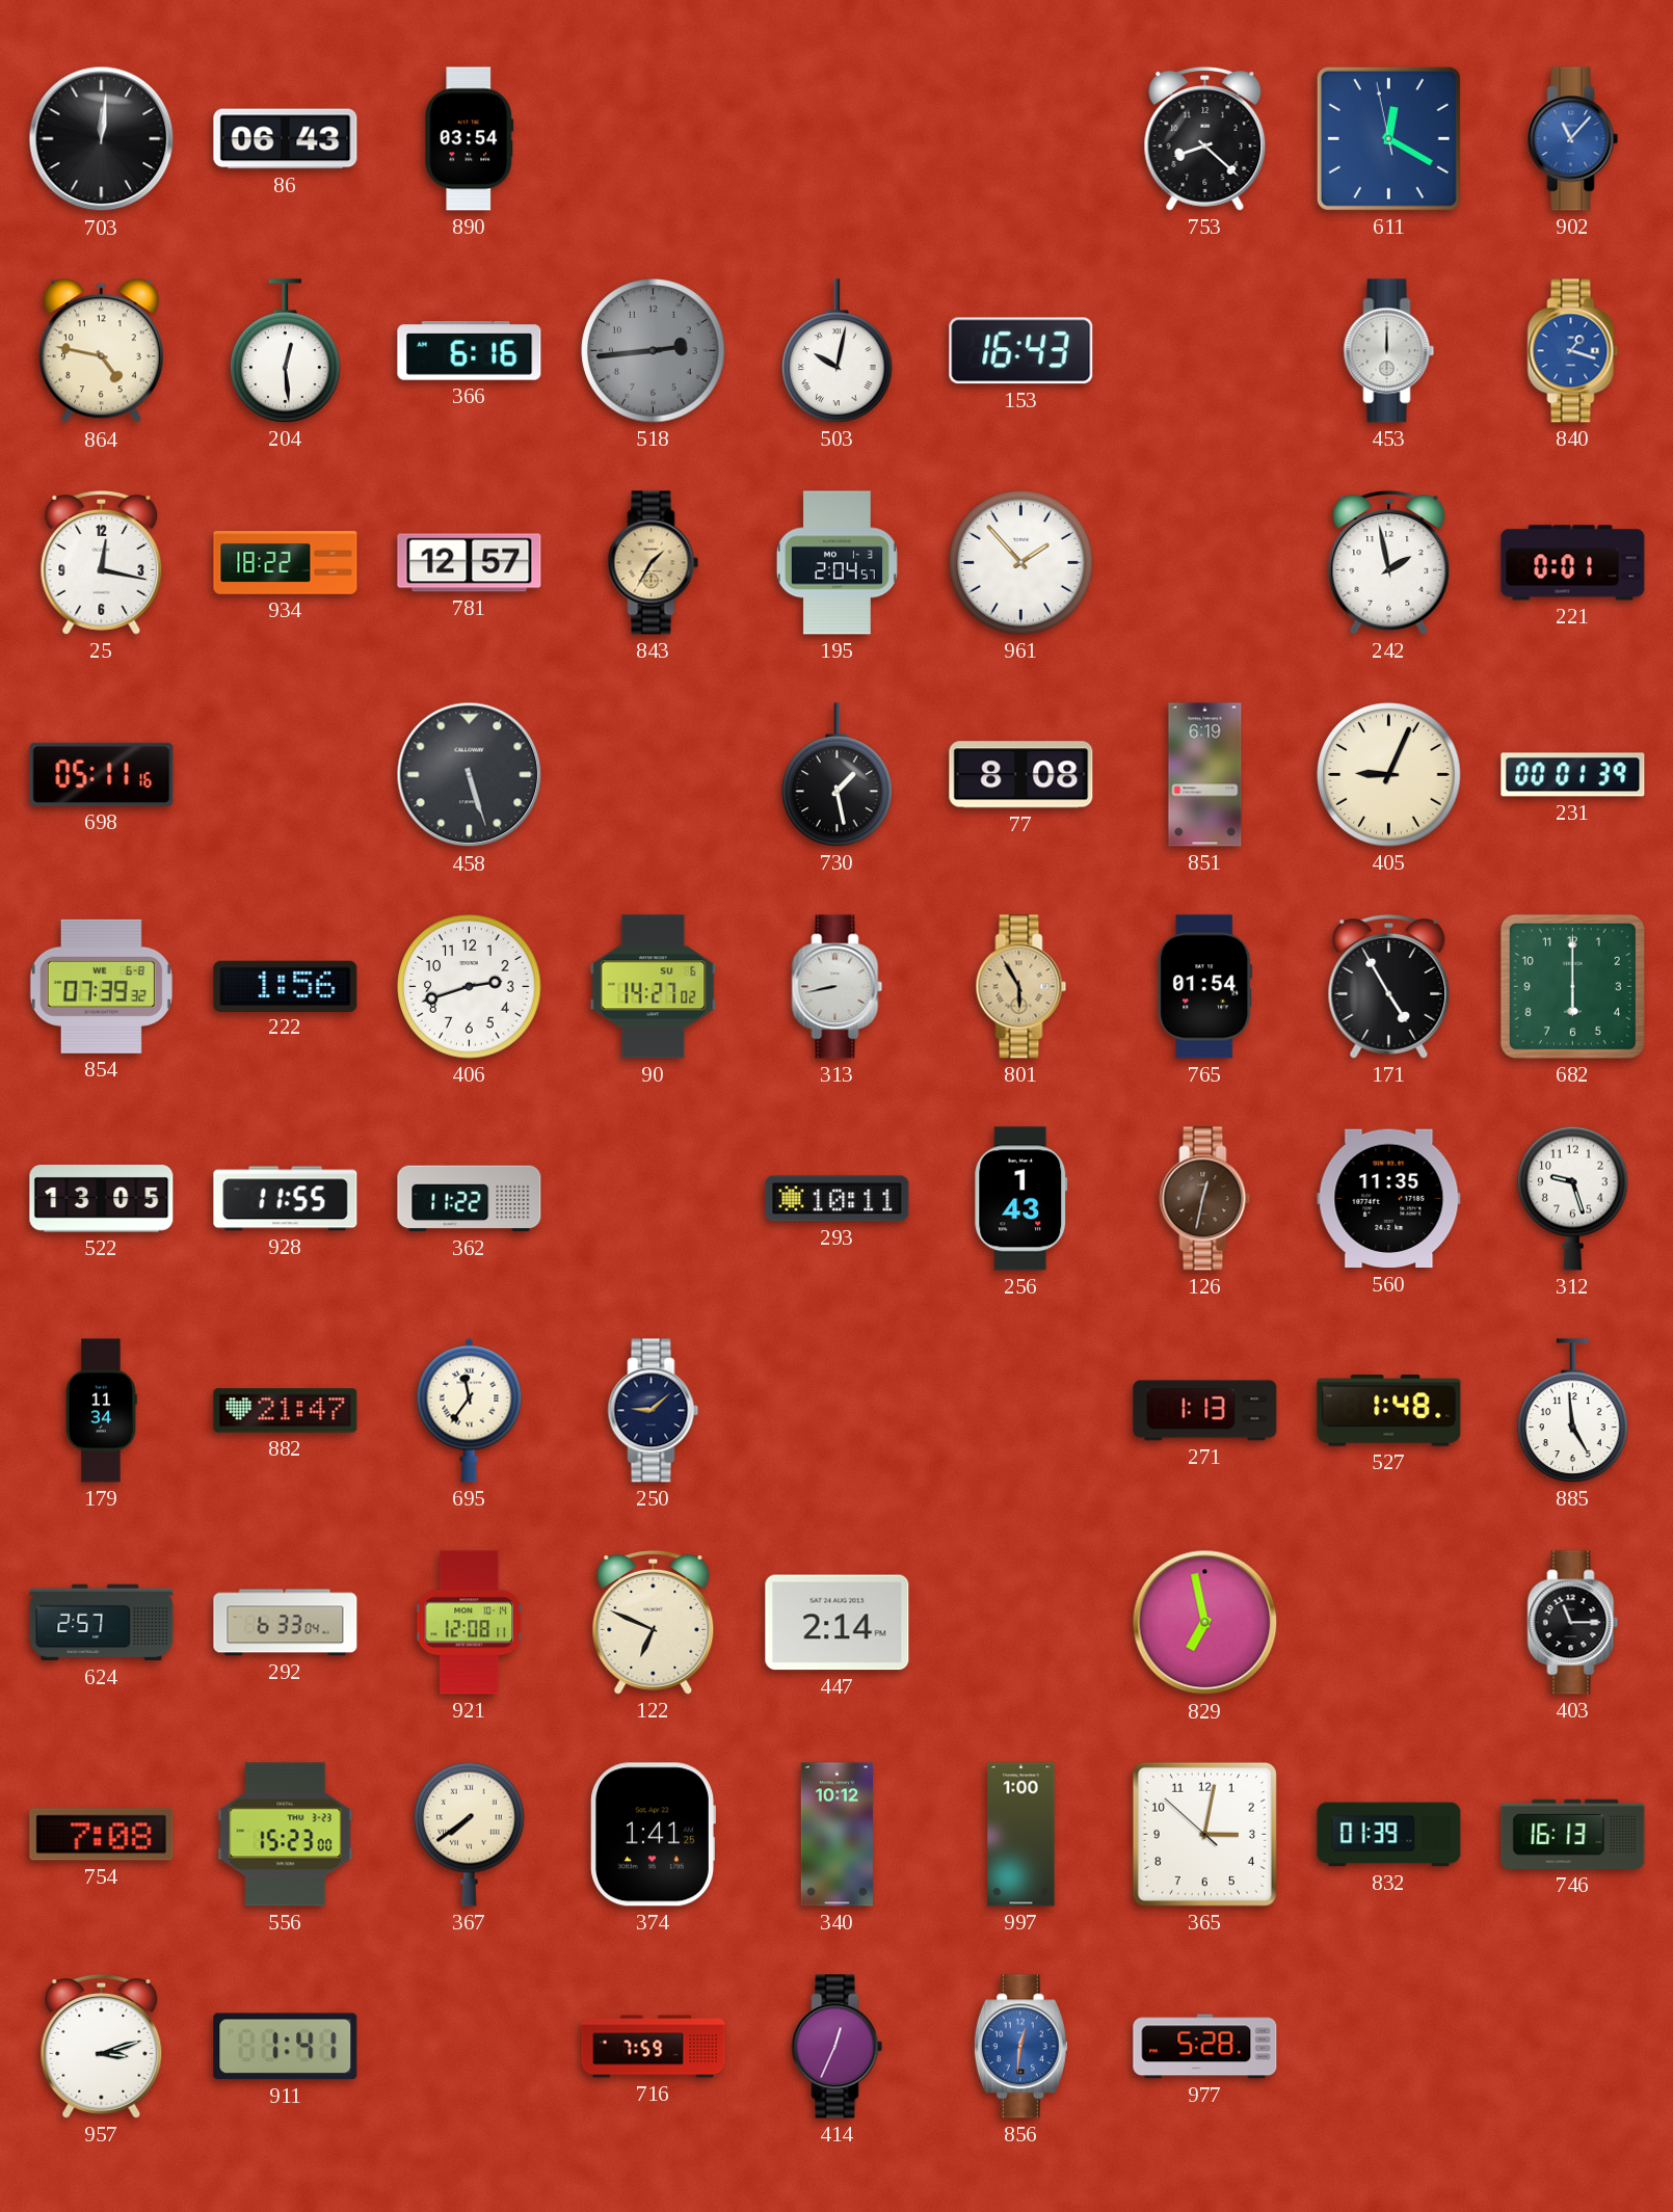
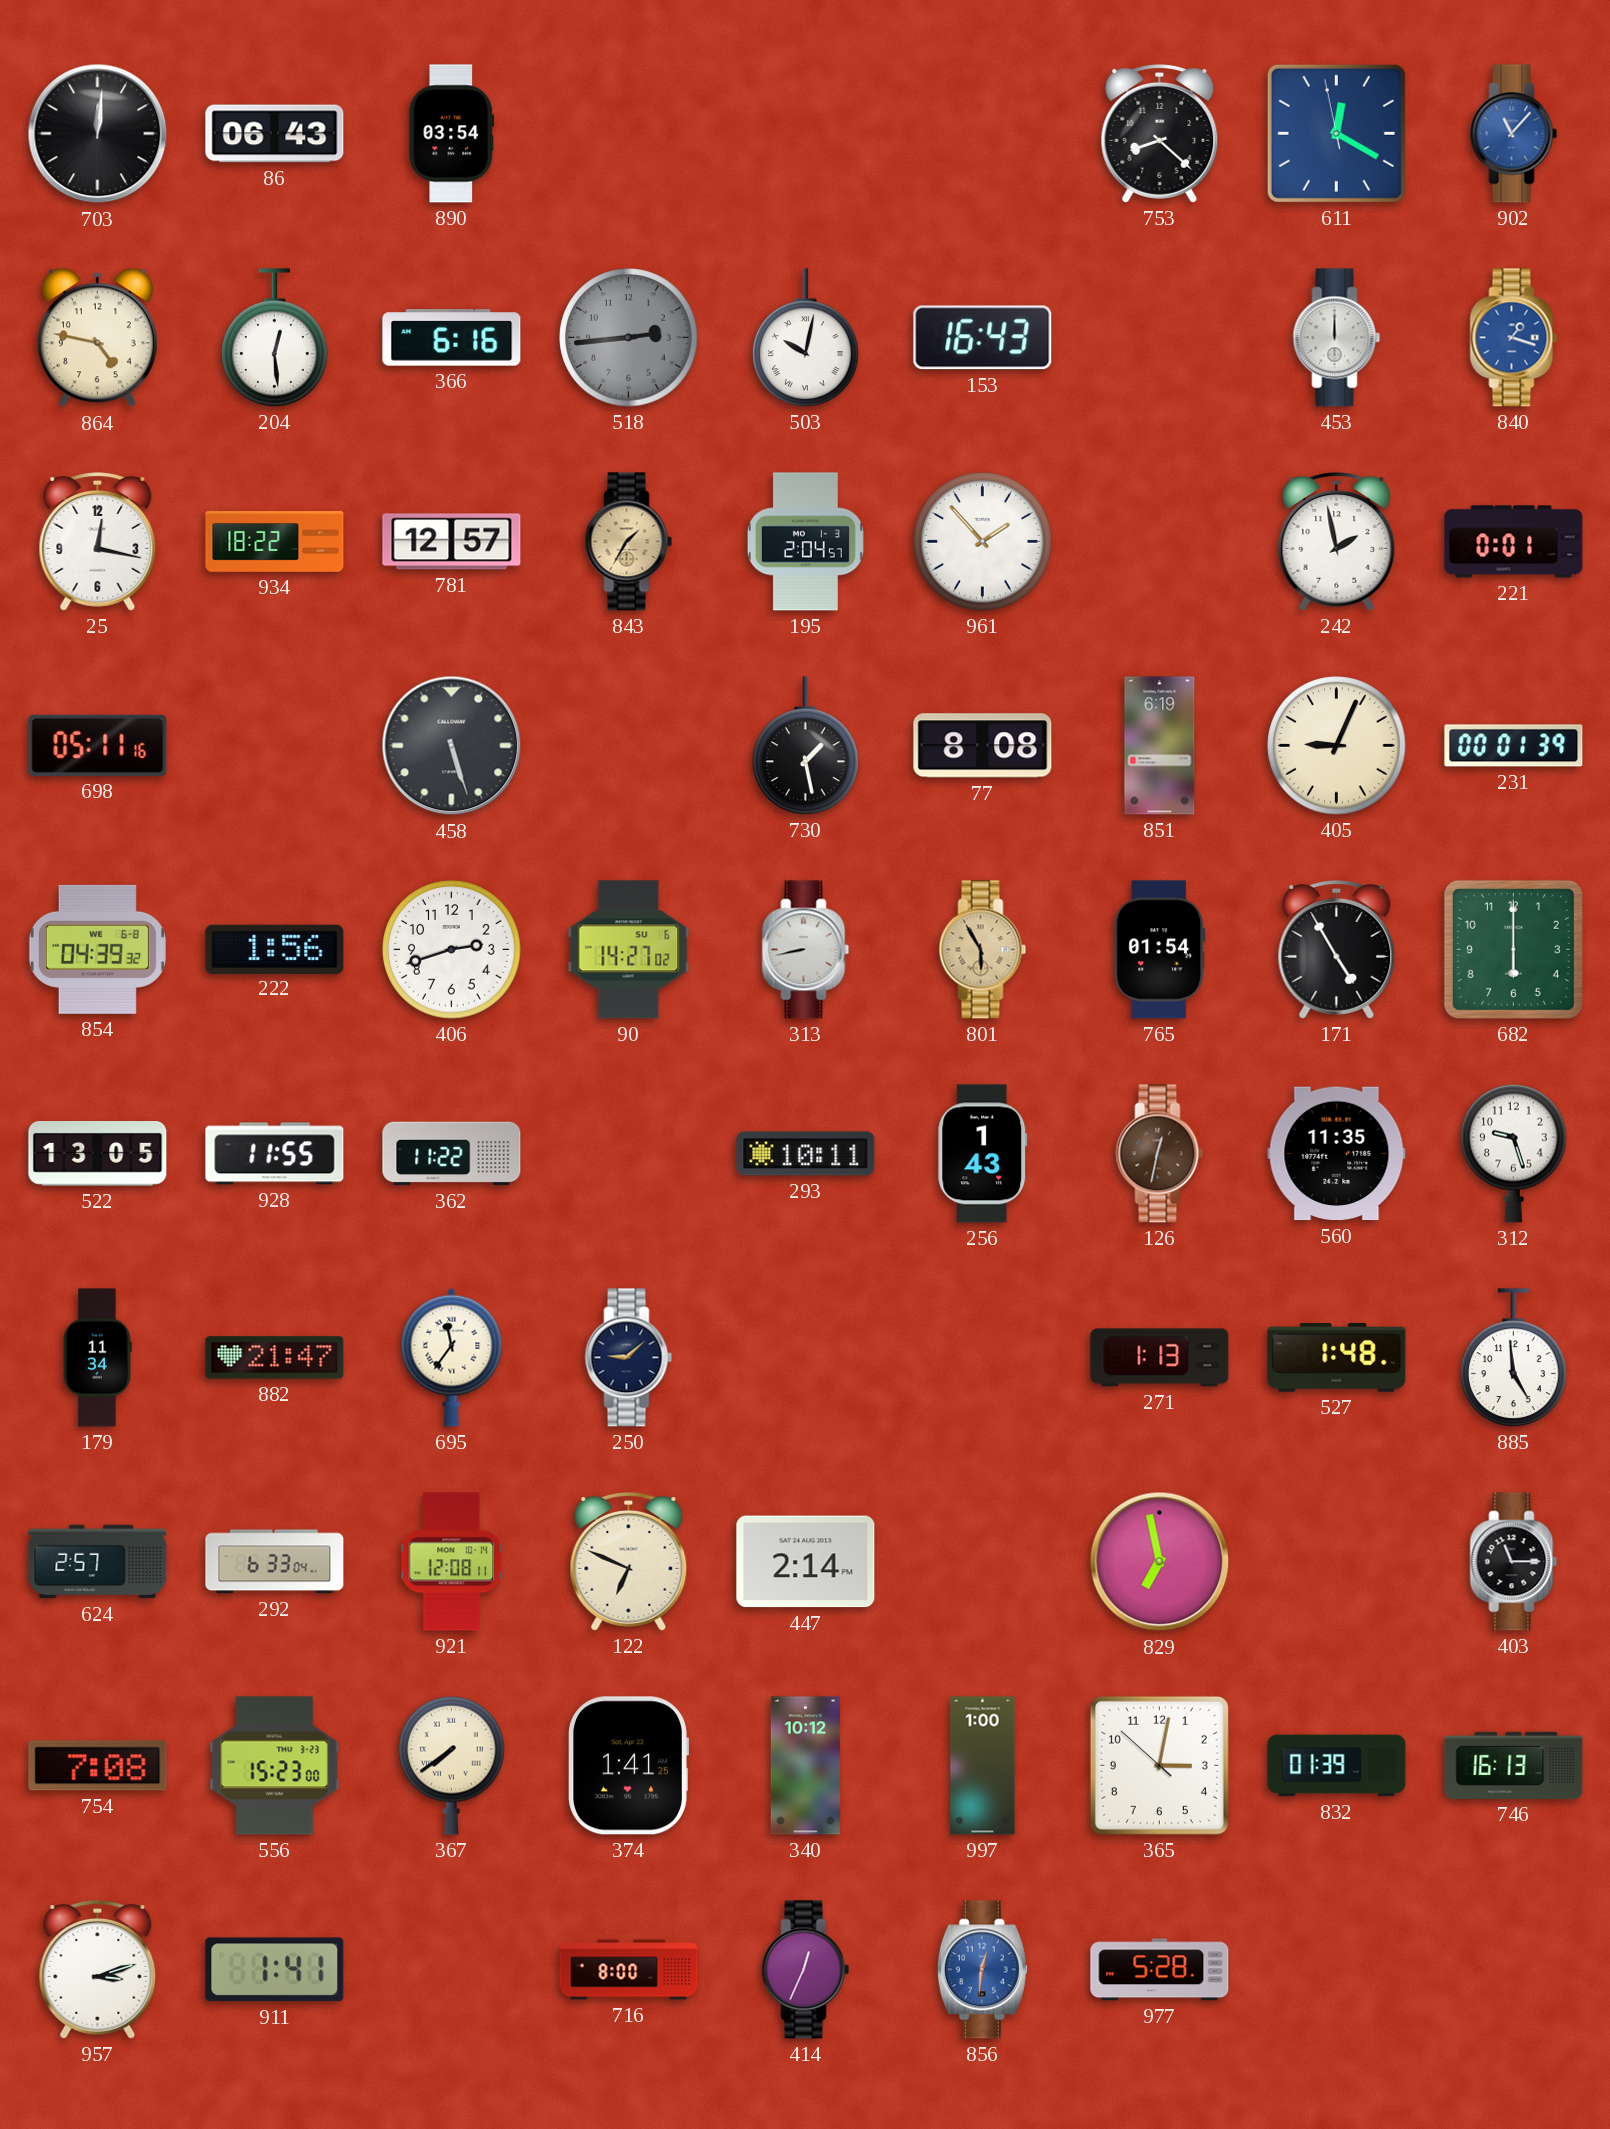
854: 07:39 -> 04:39 (97, 949)
716: 7:59 -> 8:00 (629, 1970)
